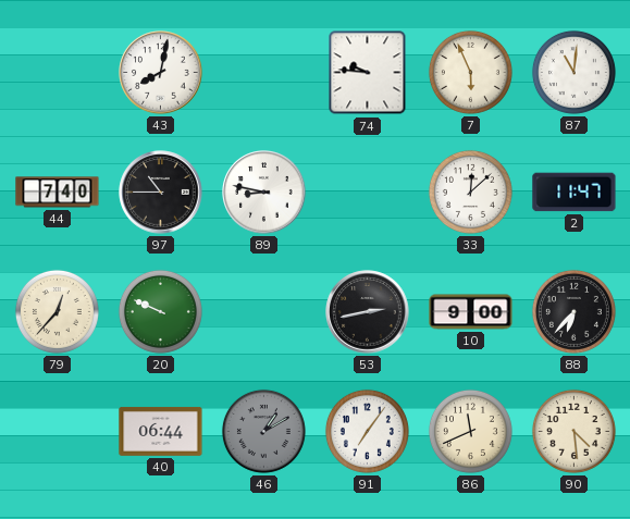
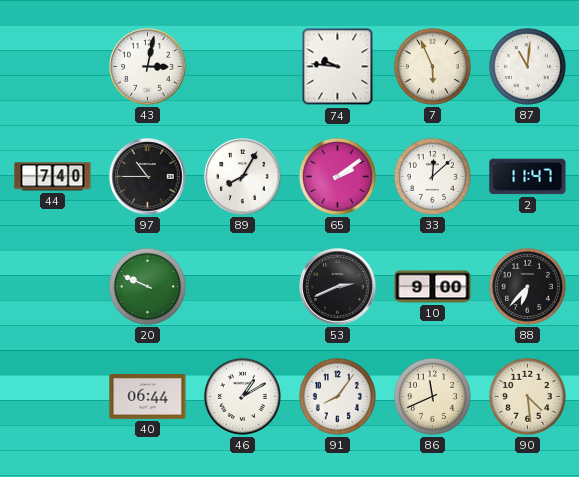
43: 8:02 -> 3:02 (148, 67)
89: 8:47 -> 8:05 (243, 177)
65: none -> 2:09 (337, 176)
79: 12:37 -> none (57, 311)
53: 2:43 -> 2:41 (338, 287)
46 dial: grey -> white (242, 396)
91: 7:06 -> 8:06 (337, 396)
